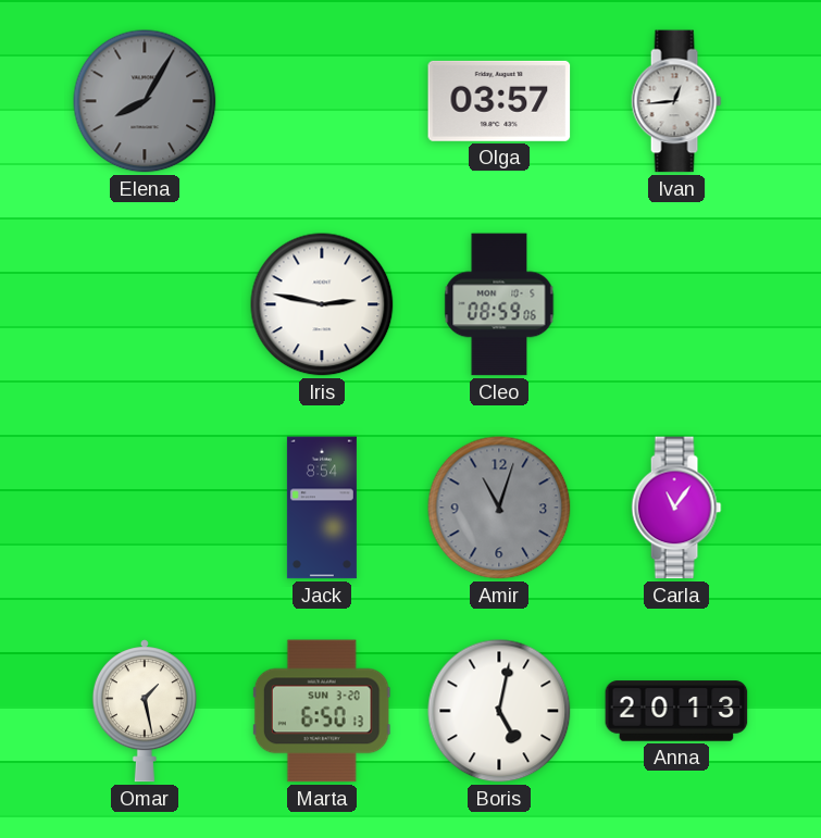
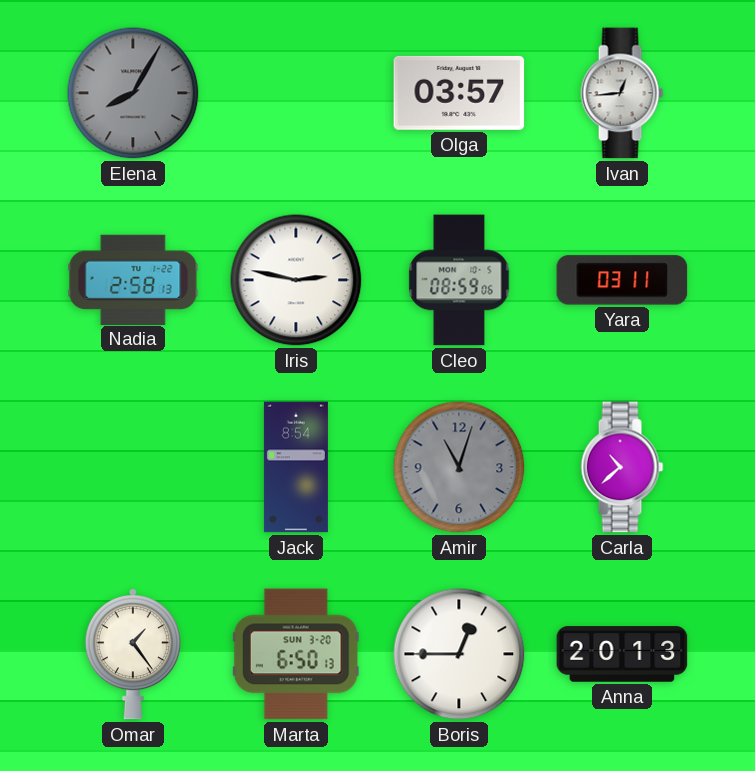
Nadia: none -> 2:58 (133, 279)
Yara: none -> 03:11 (622, 280)
Carla: 11:06 -> 10:38 (622, 467)
Omar: 1:28 -> 1:24 (133, 654)
Boris: 5:02 -> 12:45 (459, 654)
